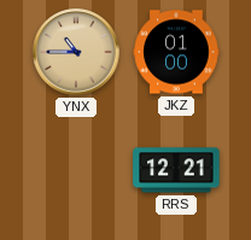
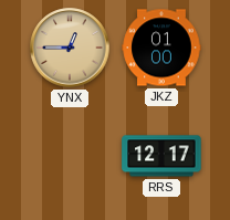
YNX: 10:45 -> 12:45 (70, 48)
RRS: 12:21 -> 12:17 (161, 156)
